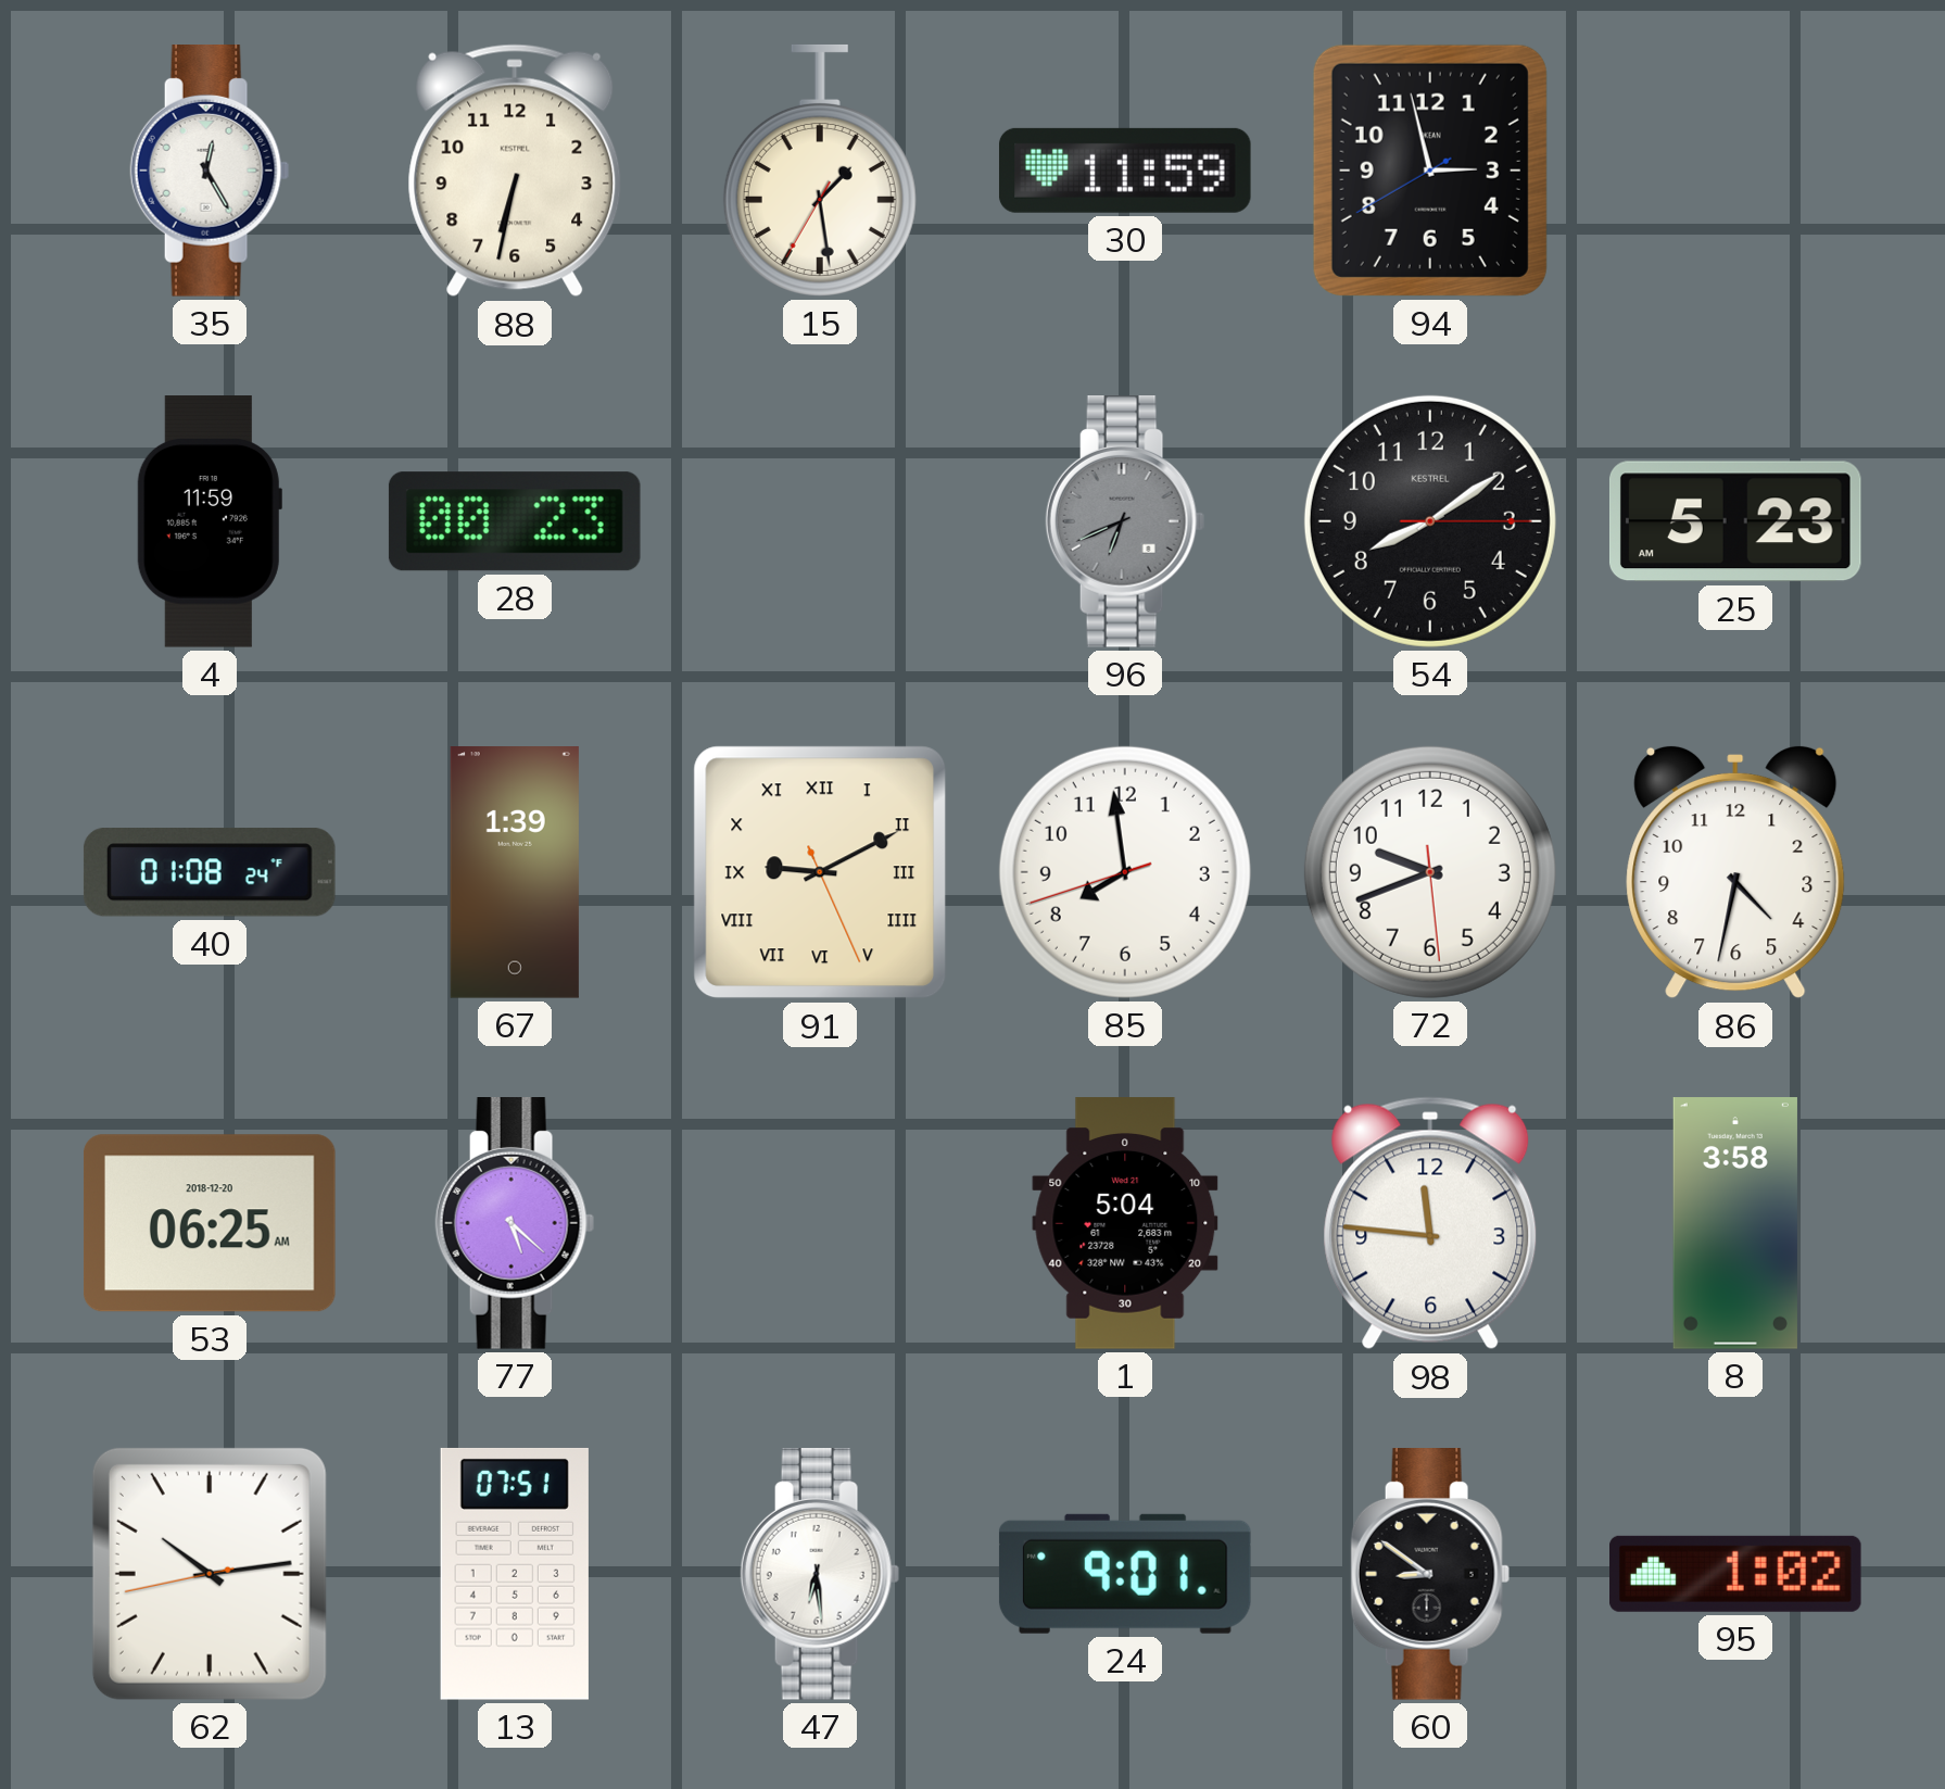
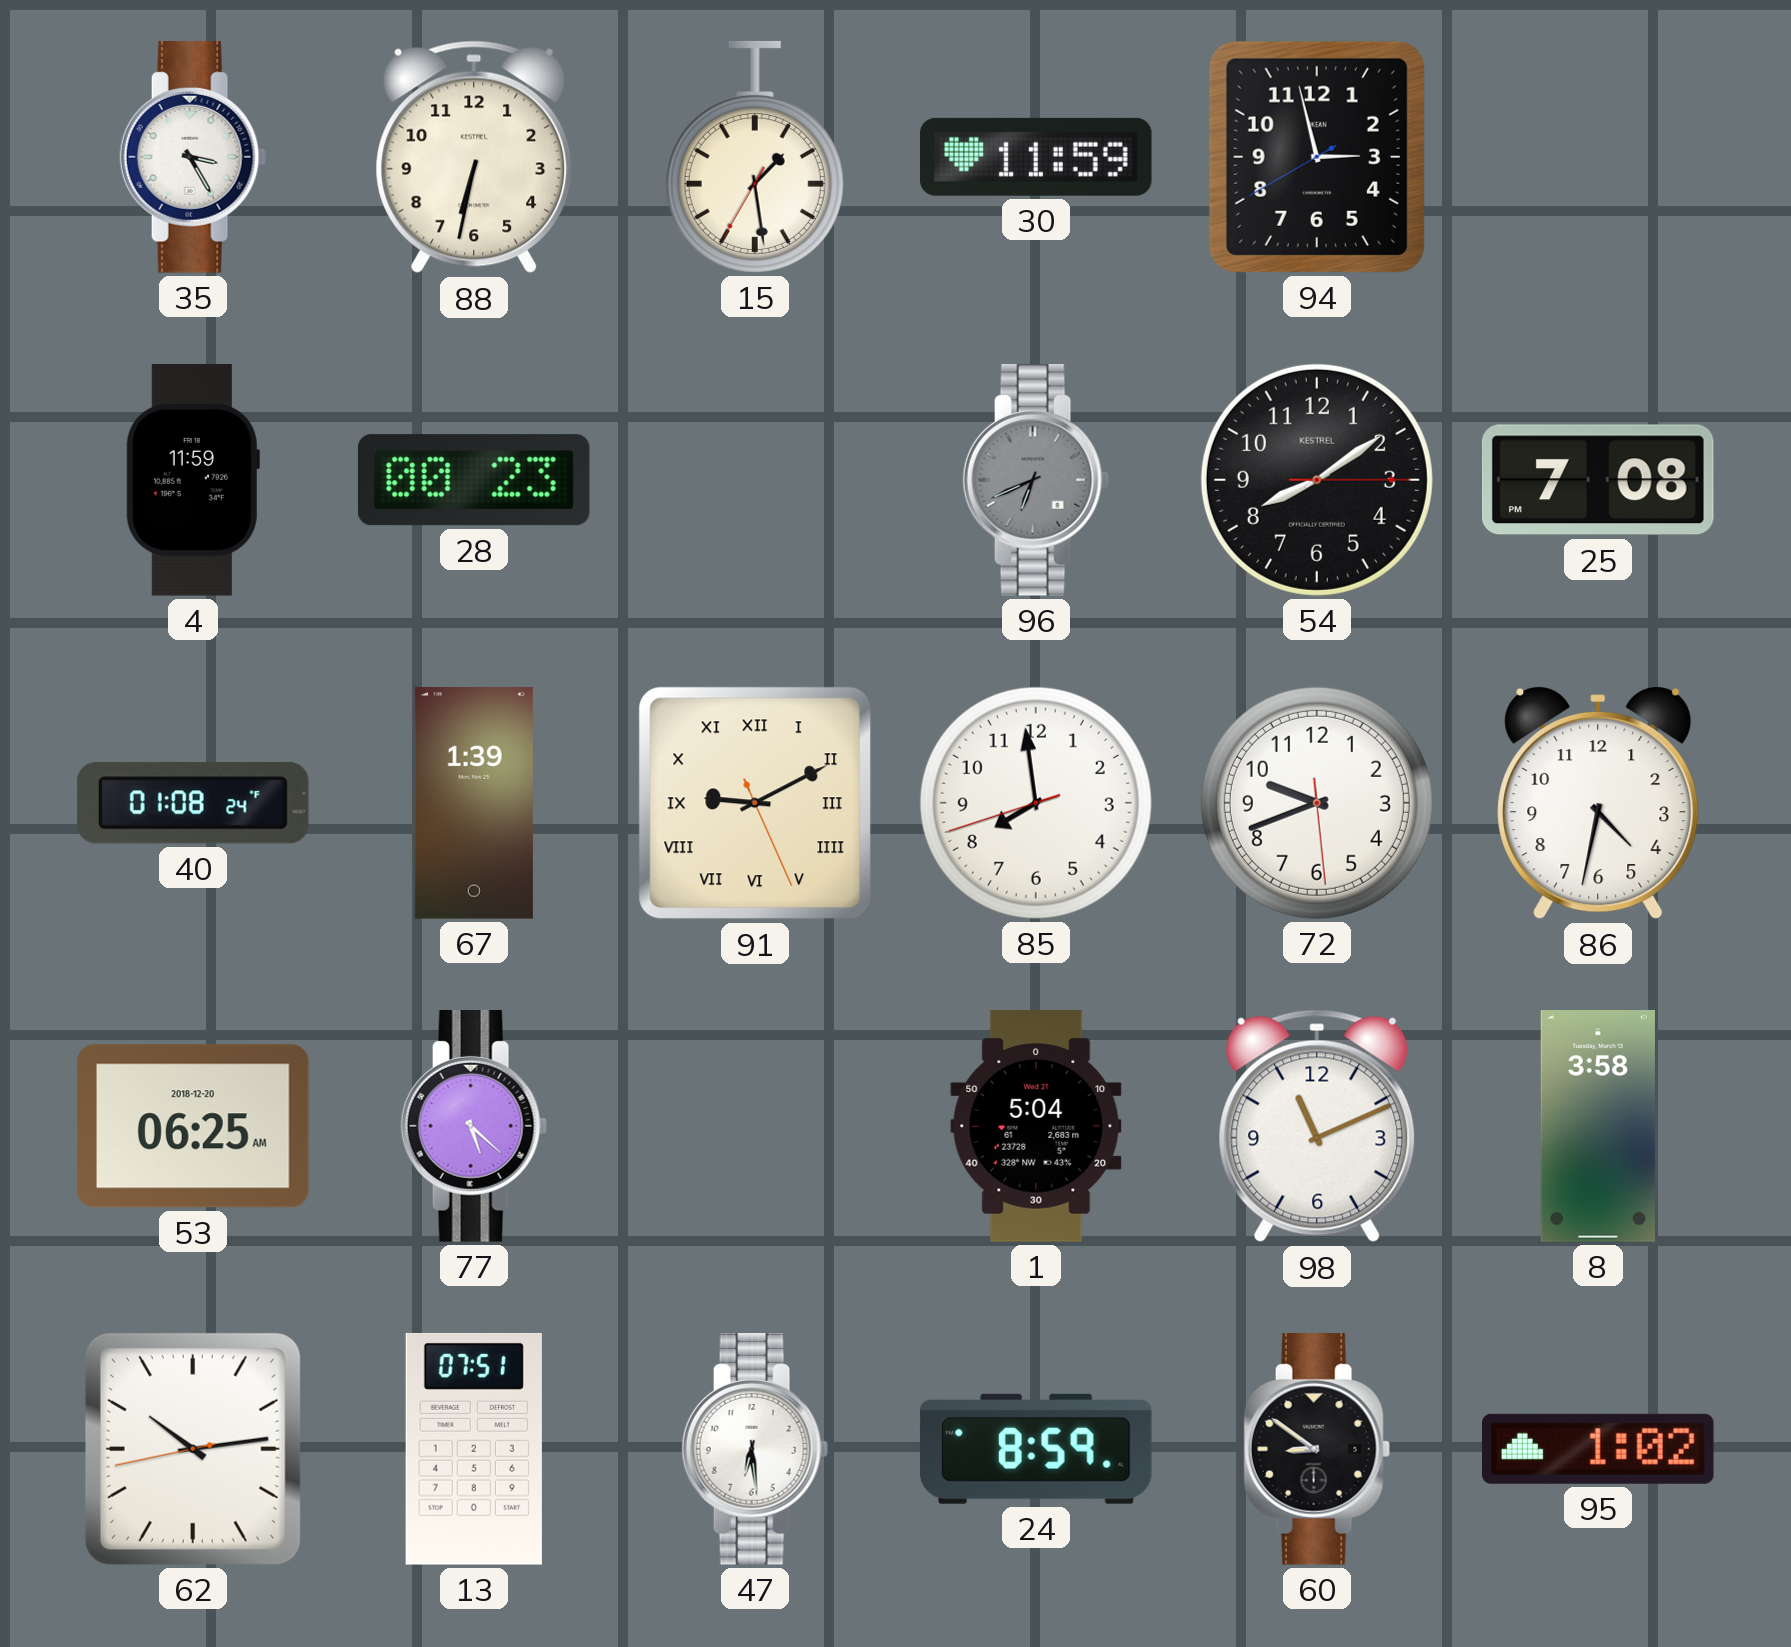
35: 12:25 -> 3:25 (193, 158)
25: 5:23 -> 7:08 (1598, 480)
98: 11:46 -> 11:11 (1317, 1126)
24: 9:01 -> 8:59 (1036, 1449)
